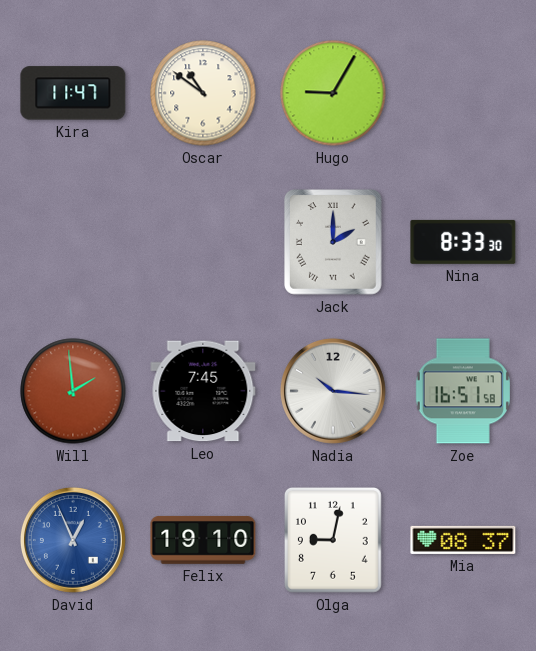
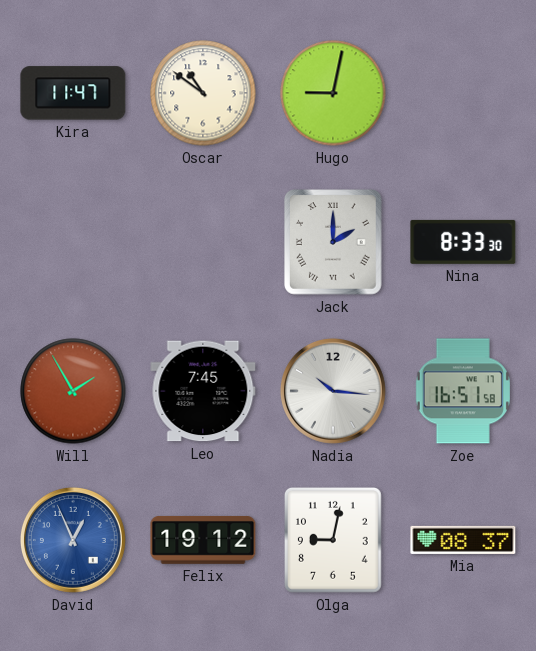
Hugo: 9:05 -> 9:02 (333, 93)
Will: 1:59 -> 1:55 (73, 391)
Felix: 19:10 -> 19:12 (203, 540)
